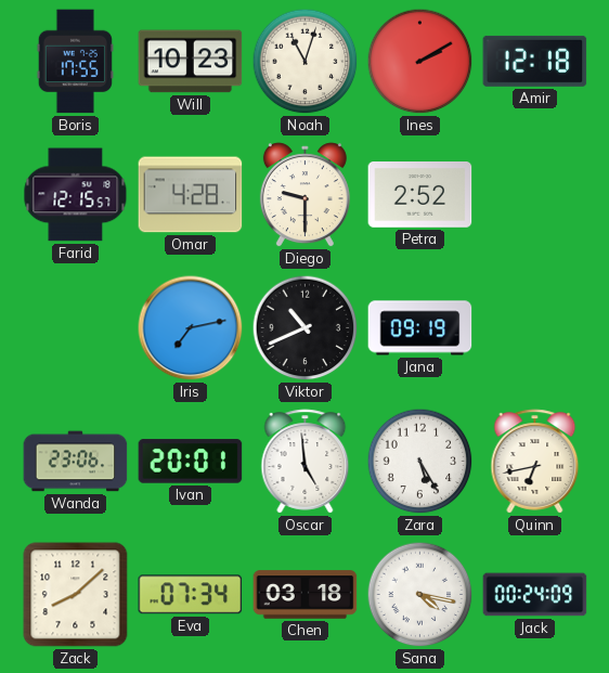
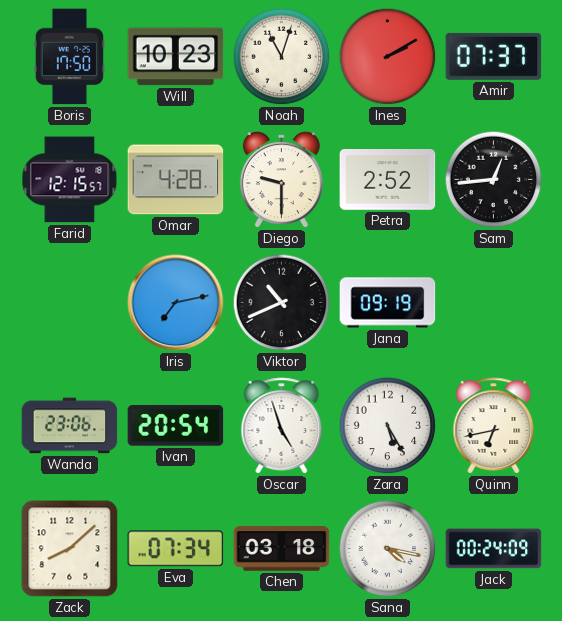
Boris: 17:55 -> 17:50 (69, 57)
Amir: 12:18 -> 07:37 (494, 56)
Sam: none -> 12:44 (494, 180)
Ivan: 20:01 -> 20:54 (176, 426)
Oscar: 4:59 -> 4:57 (282, 426)
